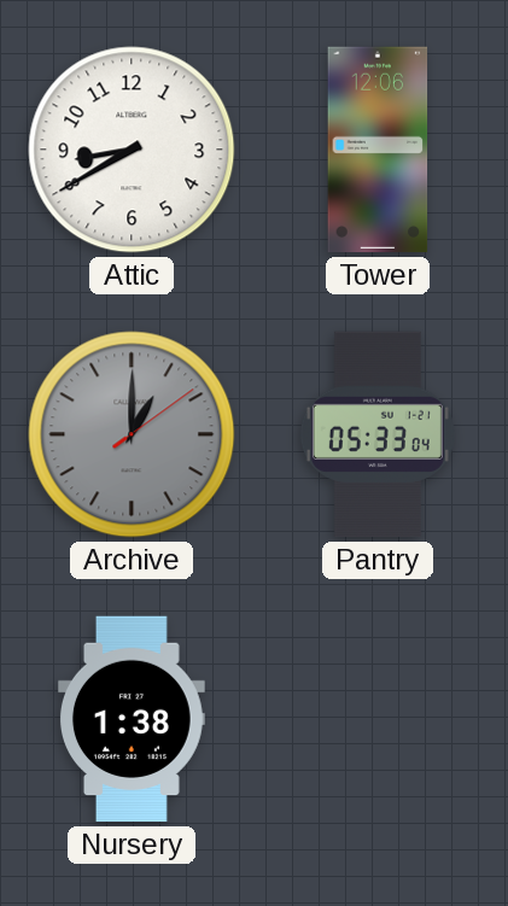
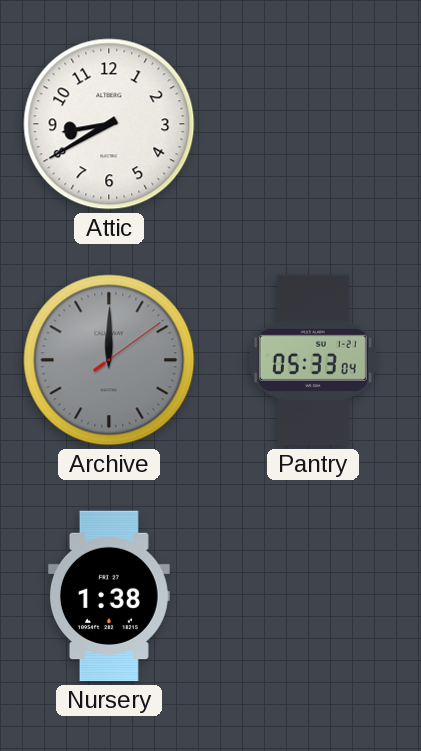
Tower: 12:06 -> none (378, 150)
Archive: 1:00 -> 12:00 (109, 360)
